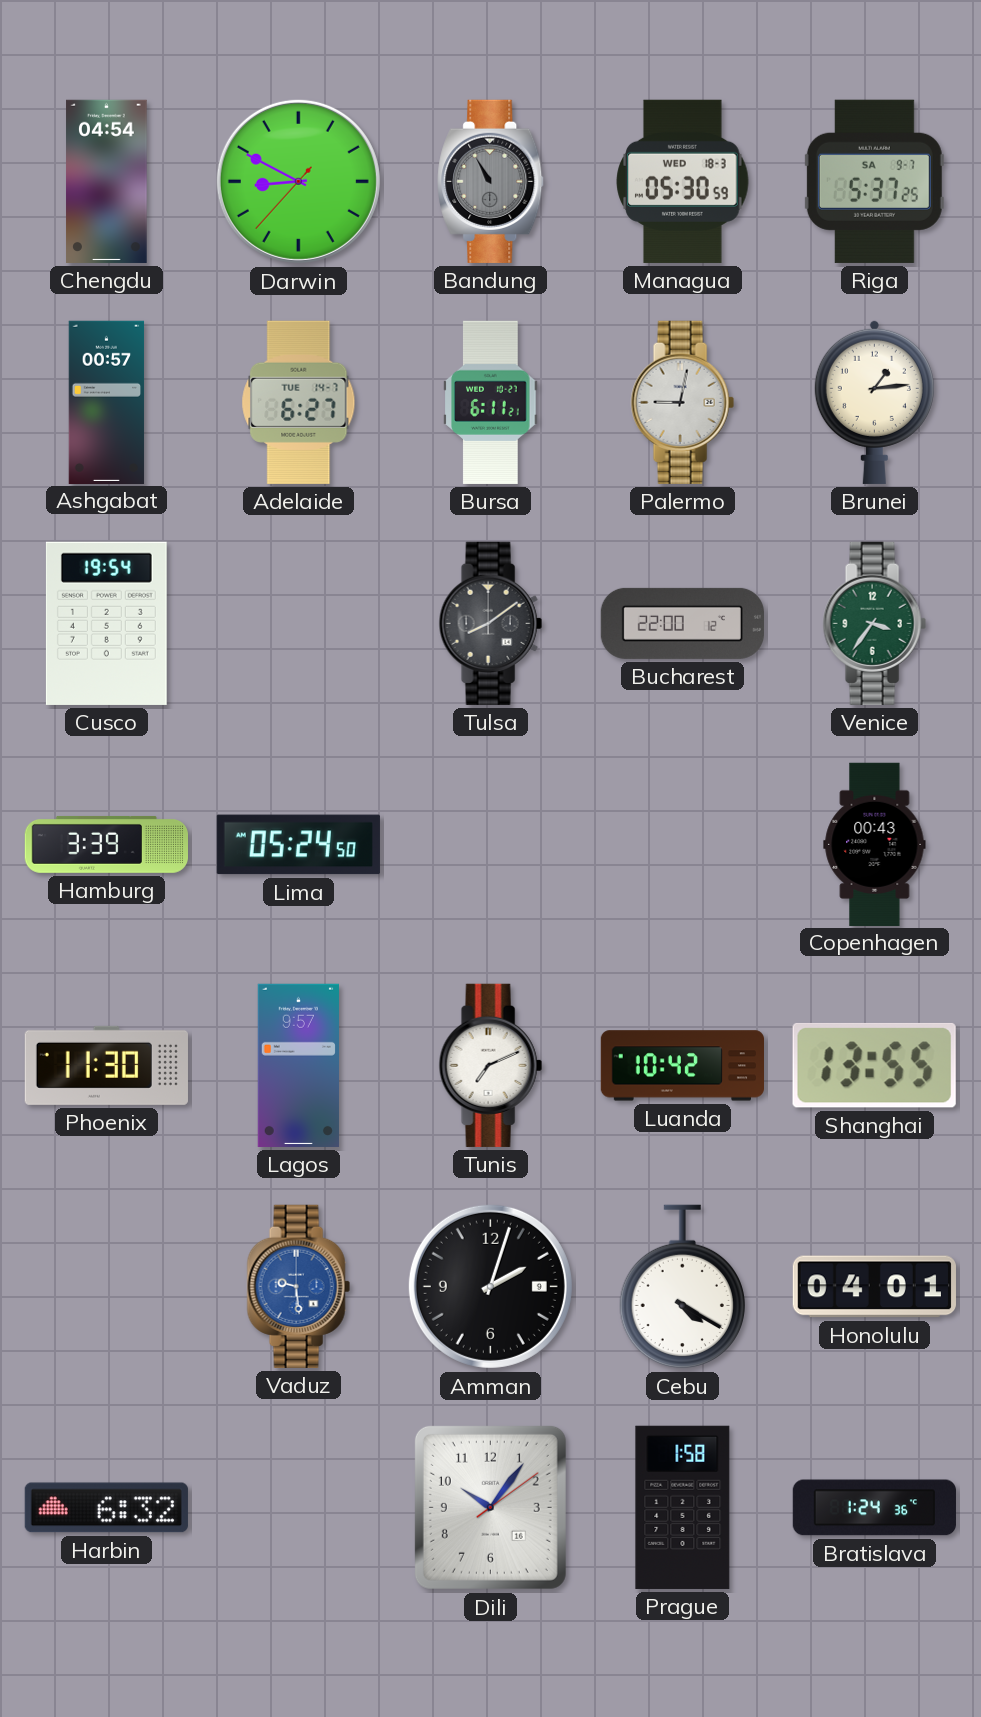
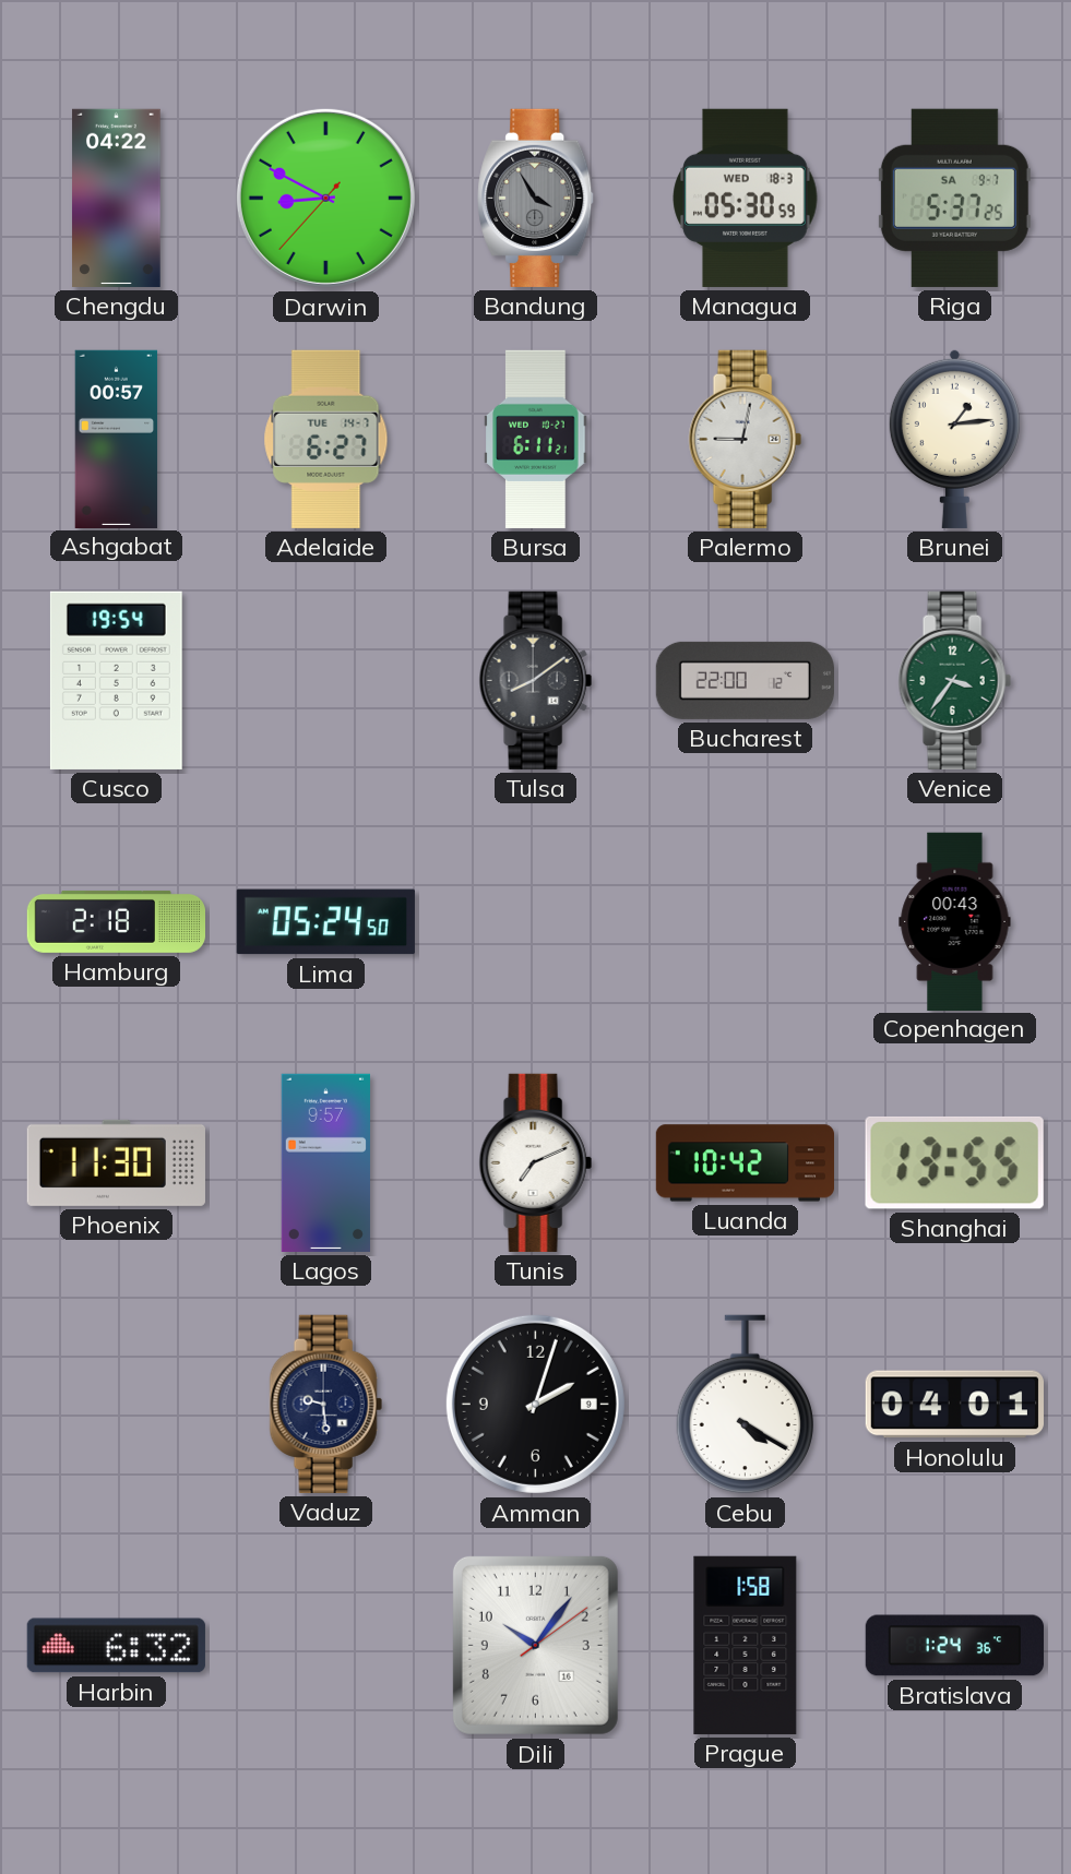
Chengdu: 04:54 -> 04:22 (117, 198)
Bandung: 10:55 -> 3:55 (536, 198)
Hamburg: 3:39 -> 2:18 (116, 921)
Vaduz dial: blue -> navy (325, 1404)
